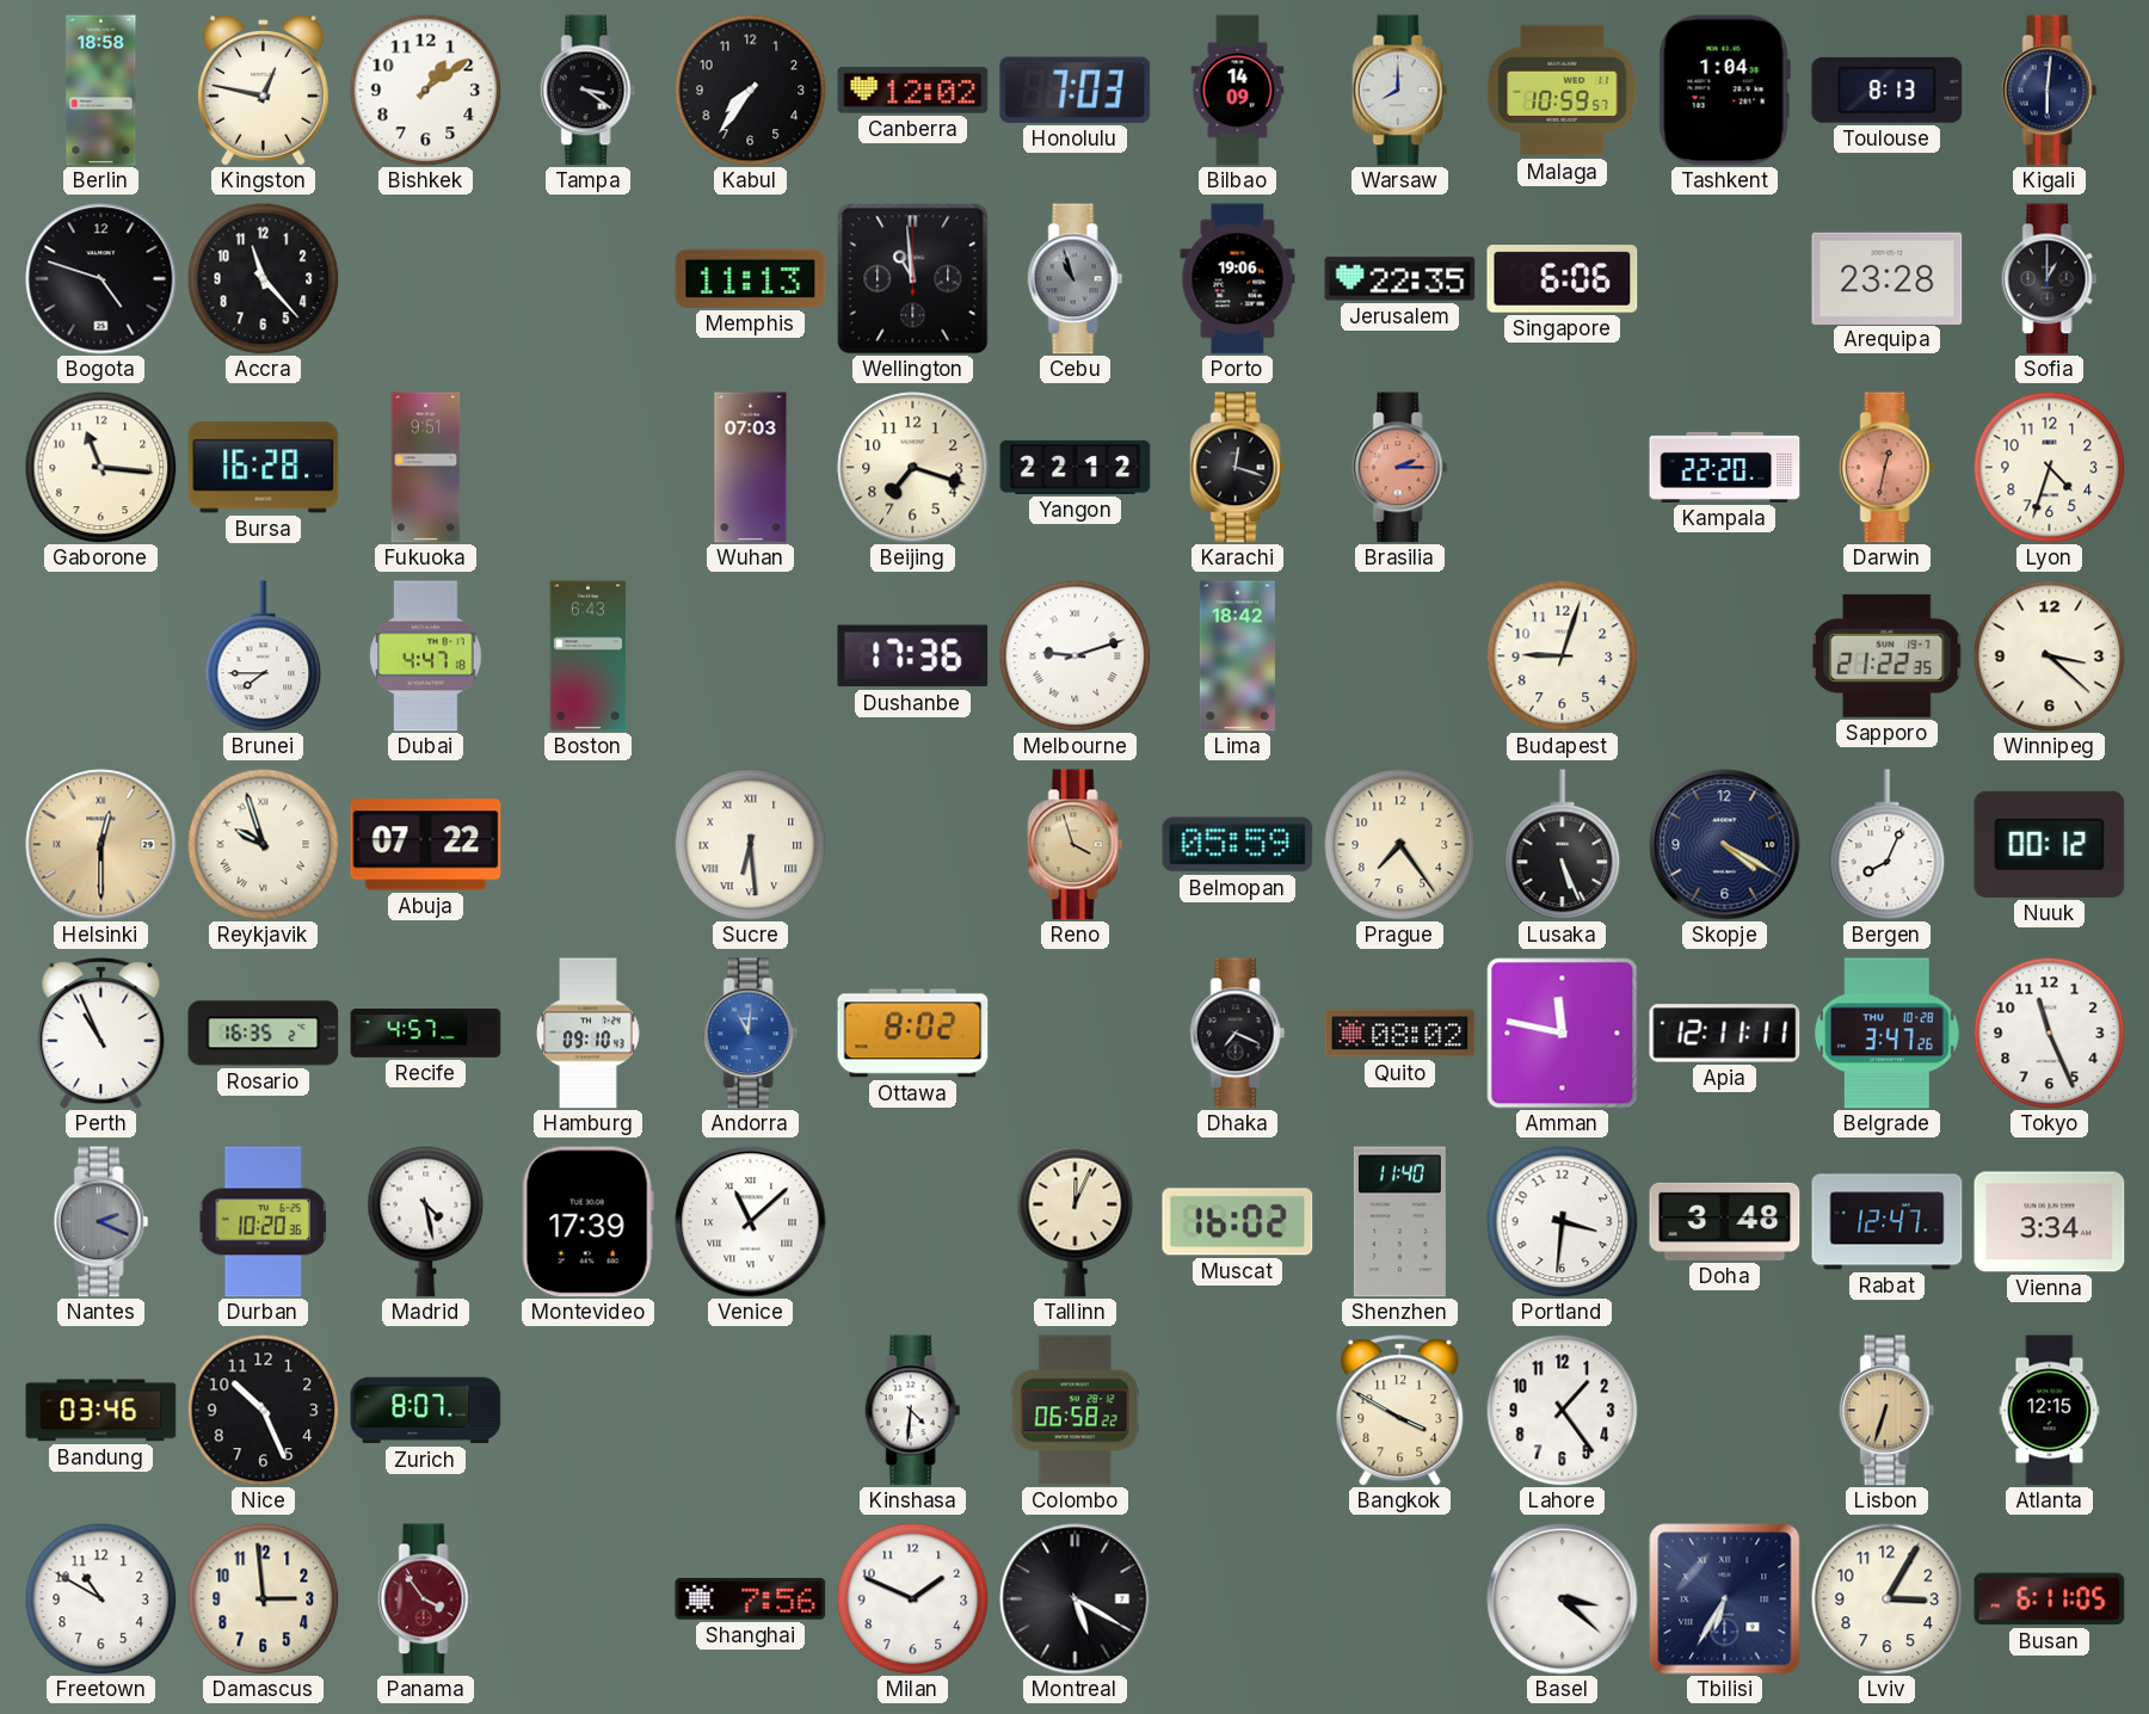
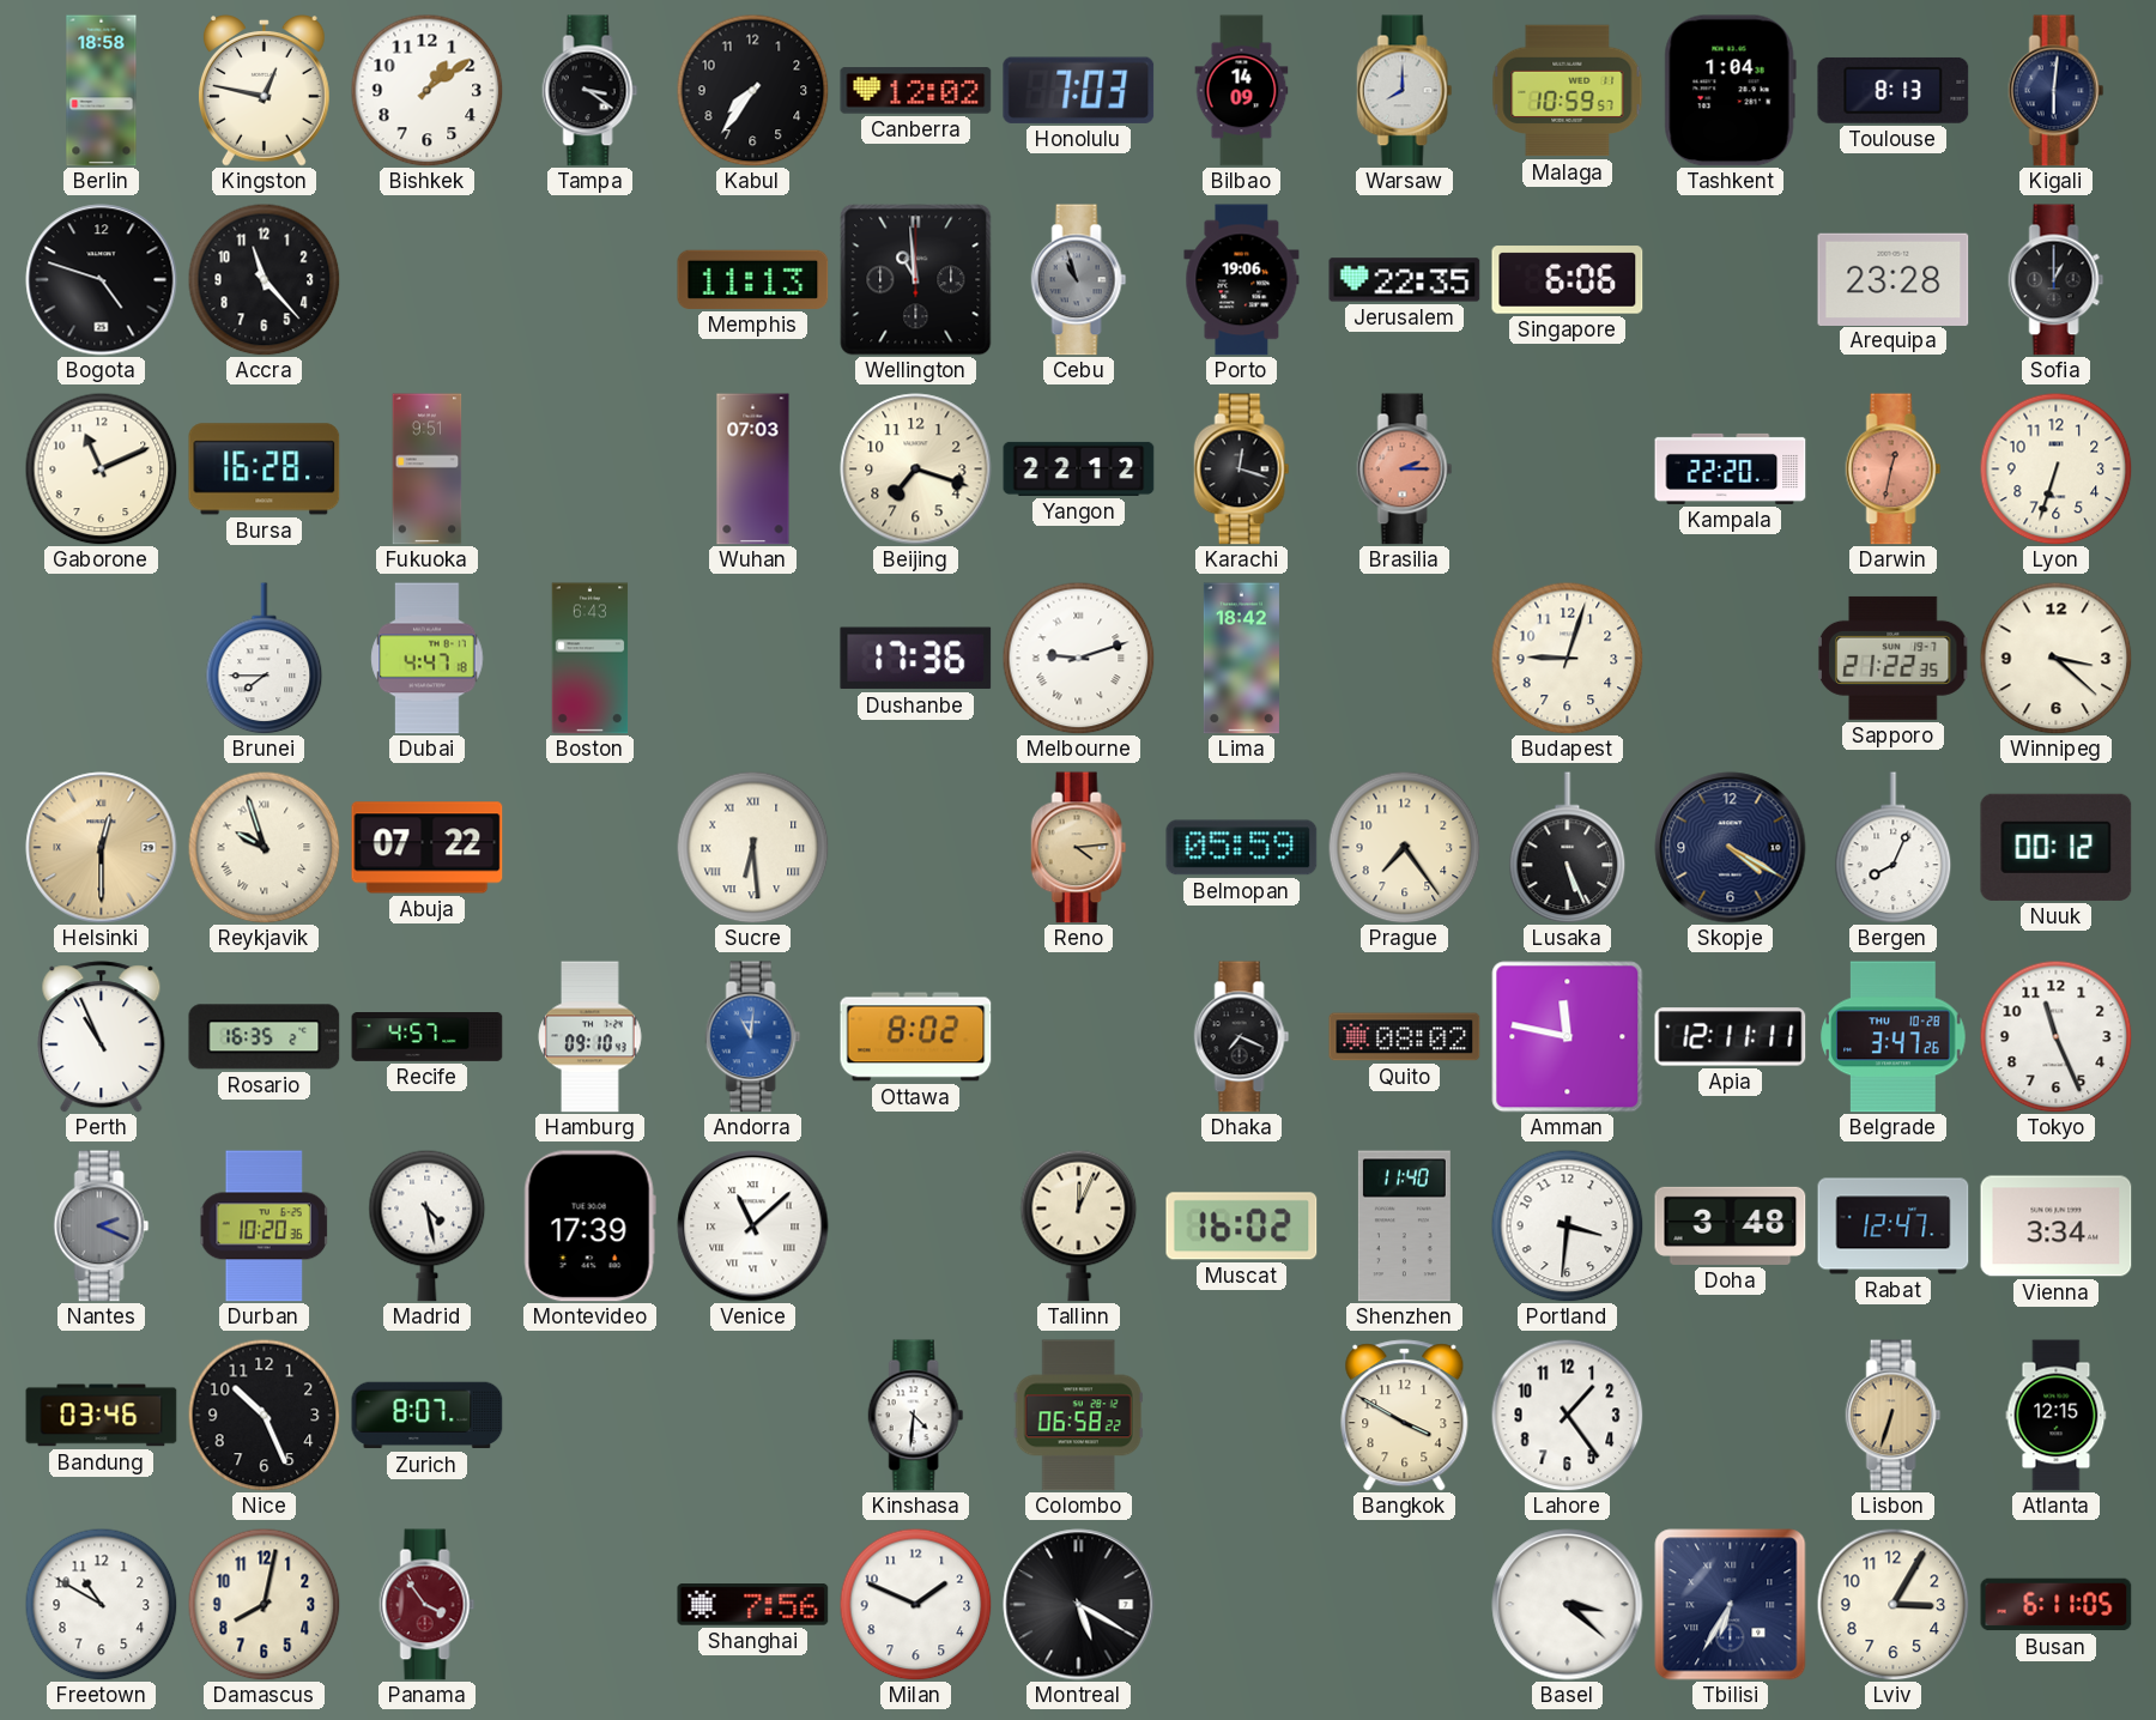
Gaborone: 11:16 -> 11:11 (101, 468)
Lyon: 4:33 -> 6:33 (2055, 468)
Reno: 3:57 -> 4:14 (1079, 848)
Damascus: 2:59 -> 8:02 (264, 1604)
